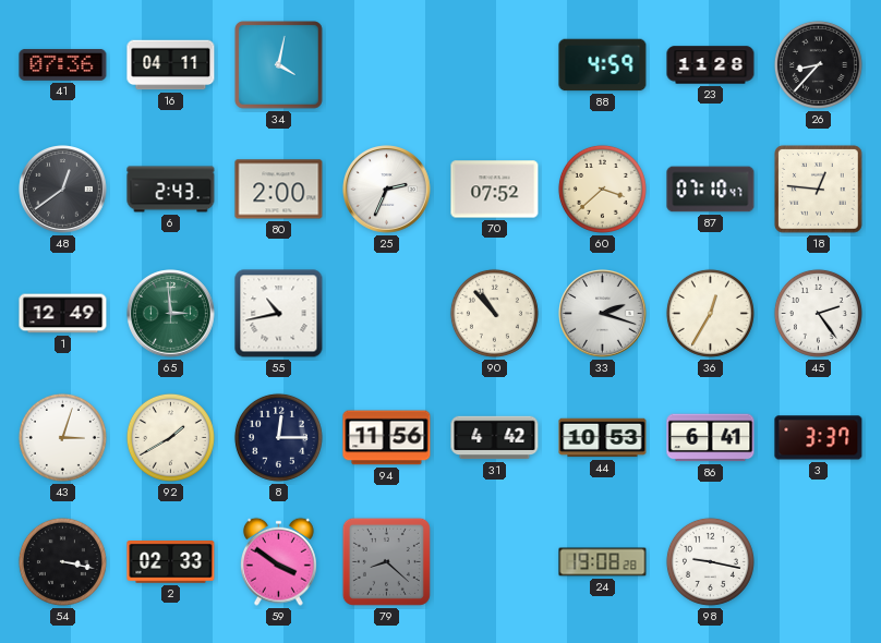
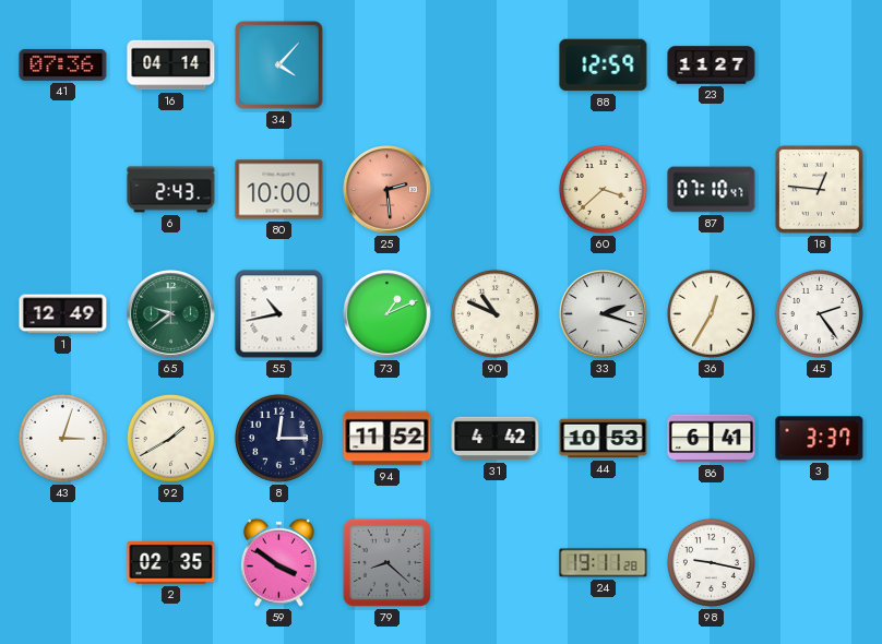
16: 04:11 -> 04:14 (171, 65)
34: 4:02 -> 4:07 (279, 65)
88: 4:59 -> 12:59 (604, 65)
23: 11:28 -> 11:27 (712, 65)
26: 8:37 -> none (818, 64)
48: 12:39 -> none (63, 190)
80: 2:00 -> 10:00 (279, 190)
25: 2:34 -> 2:29 (388, 190)
25 dial: white -> salmon (388, 190)
70: 07:52 -> none (495, 190)
65: 2:59 -> 9:39 (171, 314)
73: none -> 1:11 (388, 314)
90: 10:53 -> 10:49 (494, 313)
94: 11:56 -> 11:52 (388, 439)
54: 3:17 -> none (62, 561)
2: 02:33 -> 02:35 (171, 563)
24: 19:08 -> 19:11 (604, 563)
